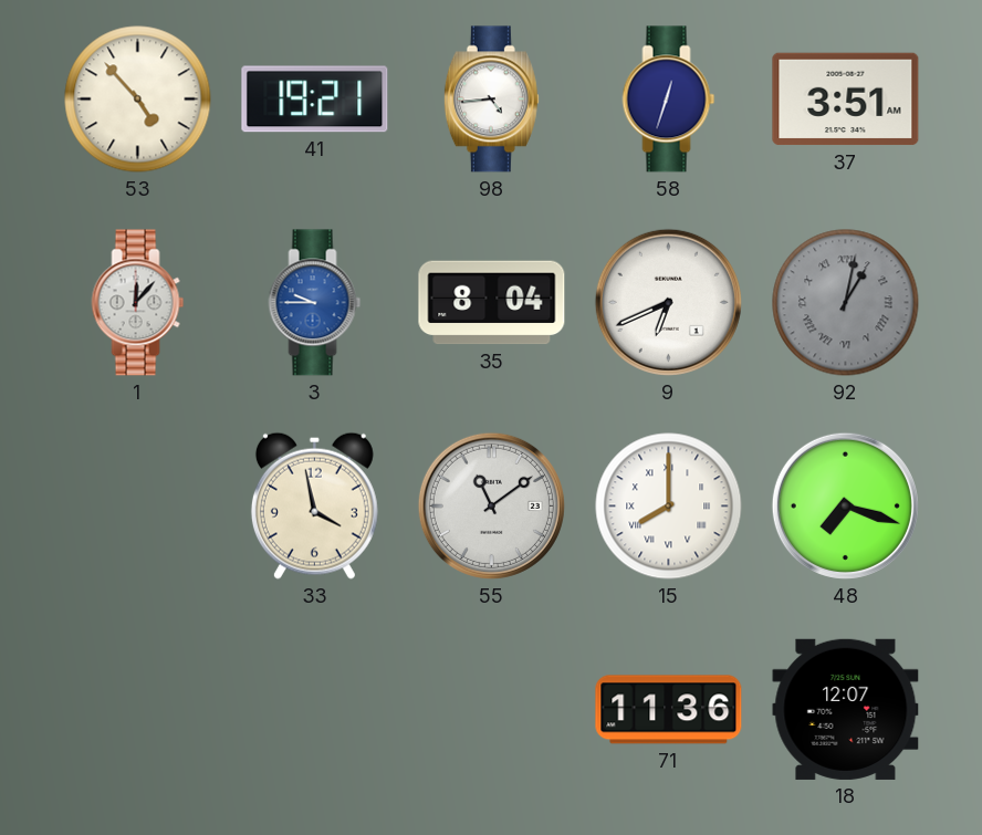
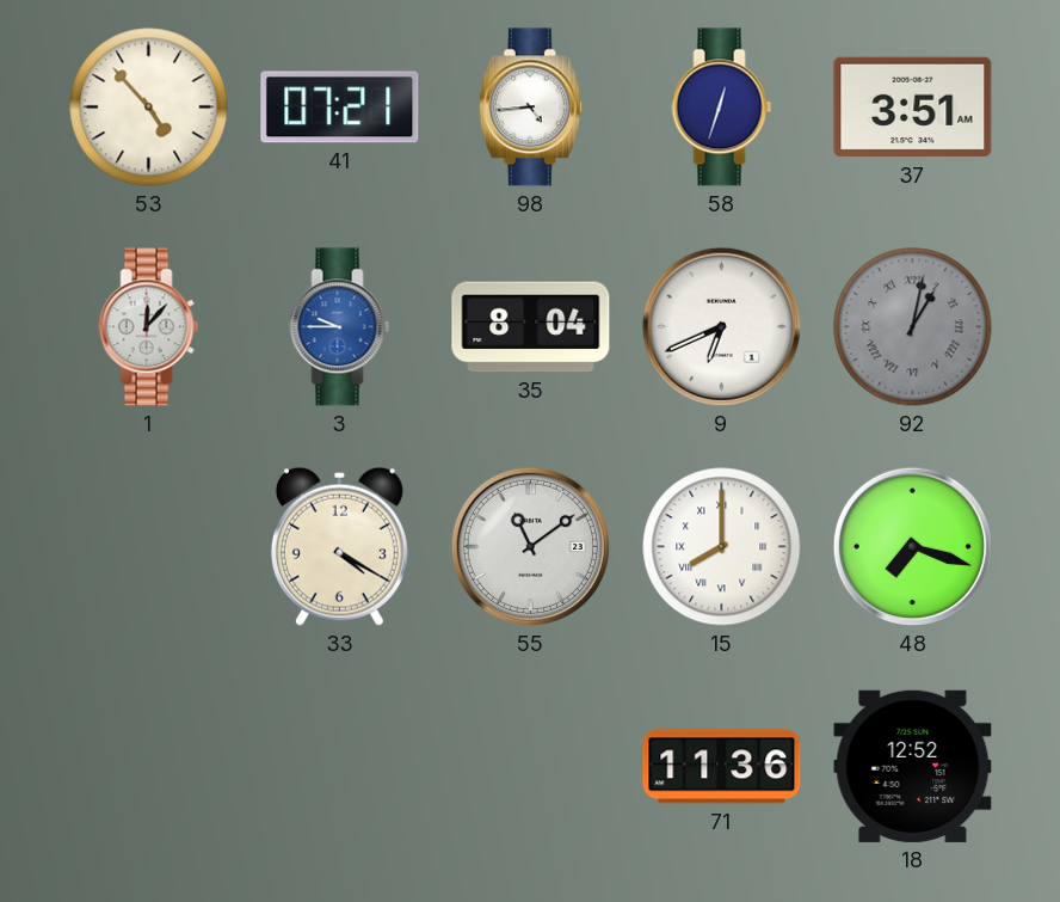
41: 19:21 -> 07:21 (340, 108)
33: 3:58 -> 4:20 (339, 546)
18: 12:07 -> 12:52 (913, 766)
